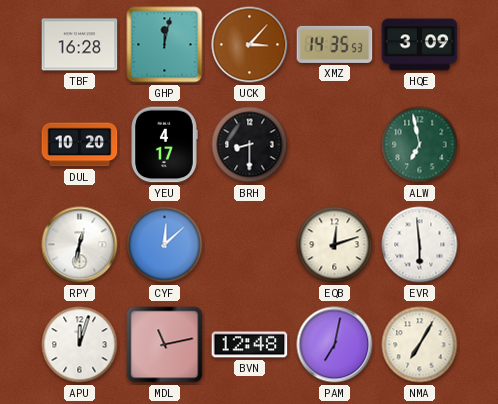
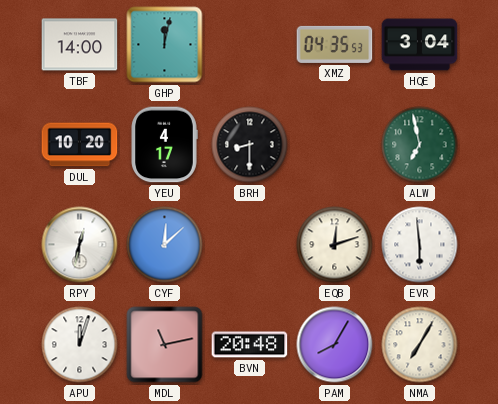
TBF: 16:28 -> 14:00 (80, 45)
UCK: 3:07 -> none (250, 45)
XMZ: 14:35 -> 04:35 (335, 44)
HQE: 3:09 -> 3:04 (420, 45)
BVN: 12:48 -> 20:48 (250, 345)
PAM: 7:02 -> 8:05 (335, 345)
